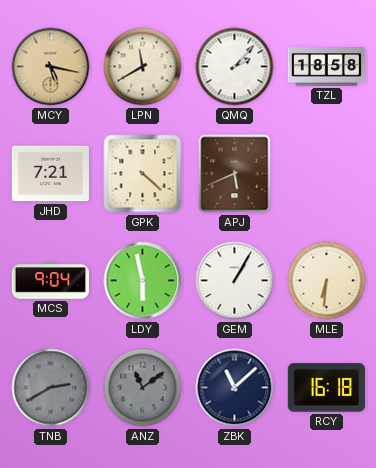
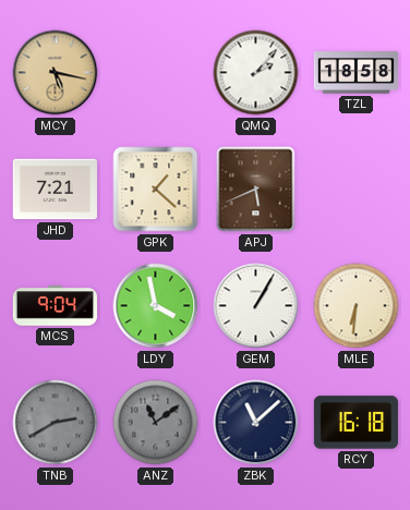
LPN: 11:40 -> none (143, 67)
GPK: 4:22 -> 1:22 (156, 190)
LDY: 5:58 -> 3:58 (156, 306)
